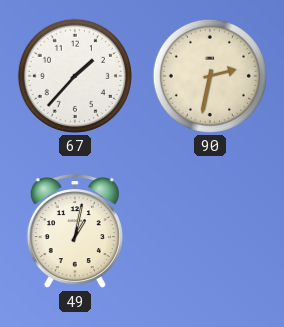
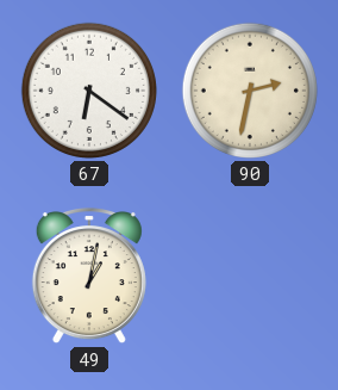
67: 1:37 -> 6:21 (89, 91)
